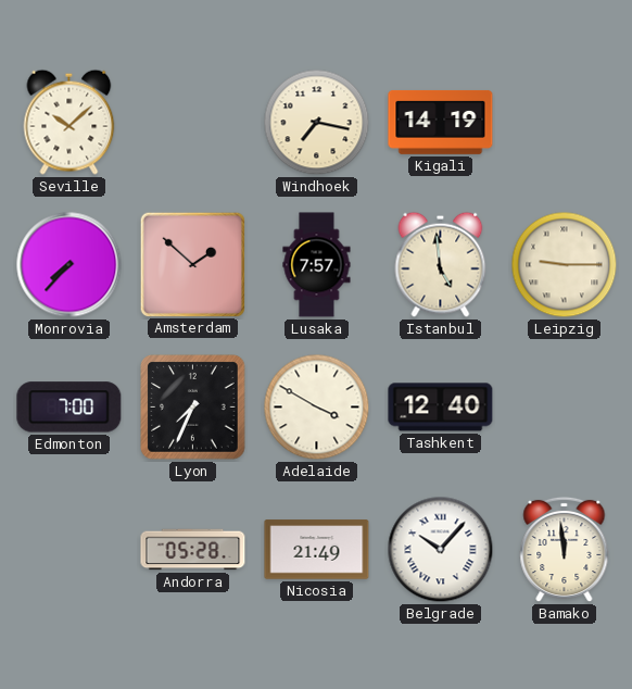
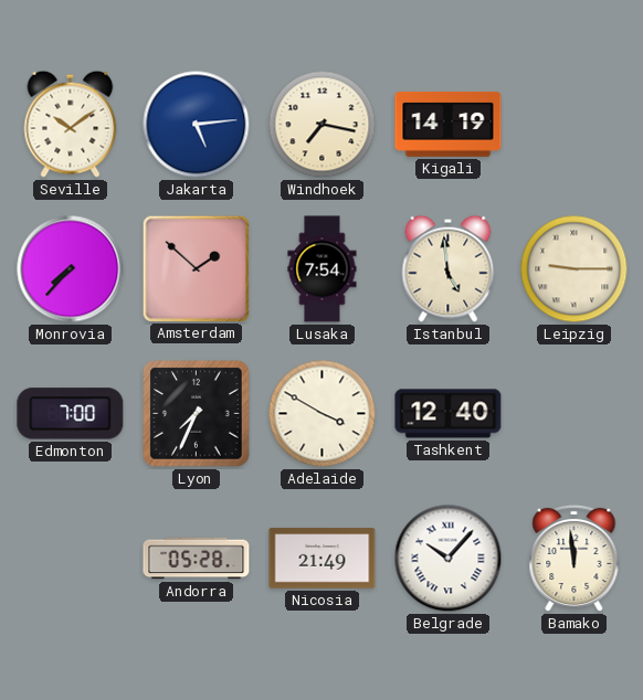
Seville: 10:08 -> 10:09 (71, 124)
Jakarta: none -> 5:14 (197, 125)
Lusaka: 7:57 -> 7:54 (323, 269)
